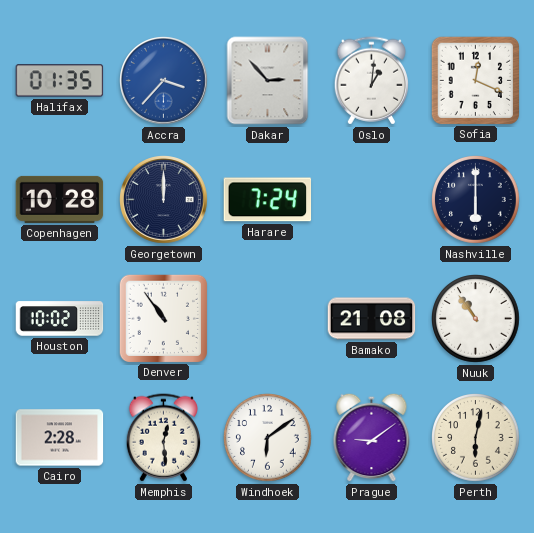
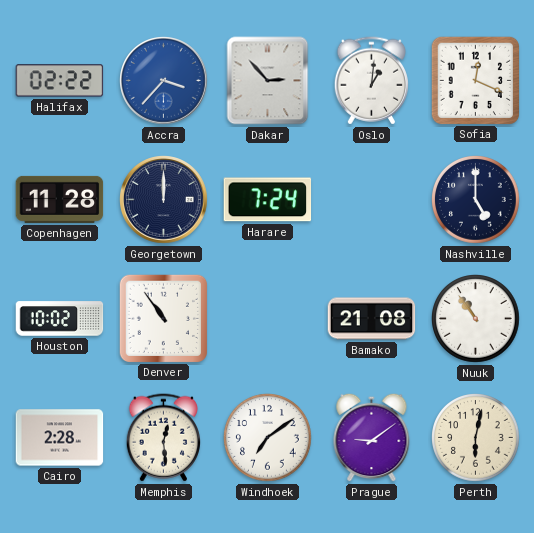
Halifax: 01:35 -> 02:22 (60, 81)
Copenhagen: 10:28 -> 11:28 (60, 199)
Nashville: 6:00 -> 5:00 (476, 200)
Windhoek: 6:09 -> 7:09 (268, 438)
